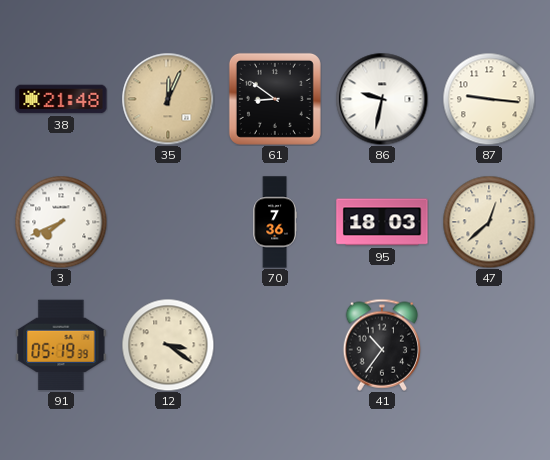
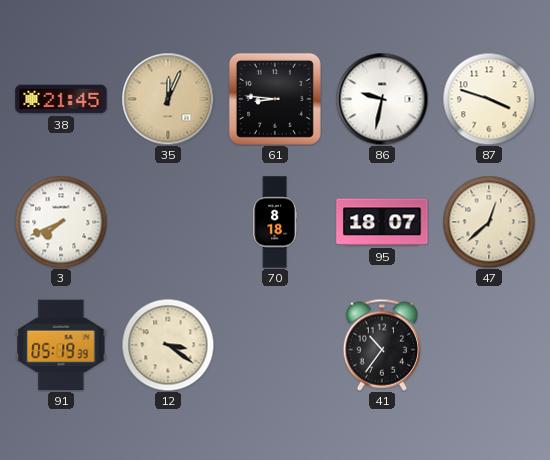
38: 21:48 -> 21:45 (61, 99)
61: 8:51 -> 8:46 (275, 99)
87: 9:16 -> 3:48 (489, 99)
70: 7:36 -> 8:18 (275, 222)
95: 18:03 -> 18:07 (382, 222)
